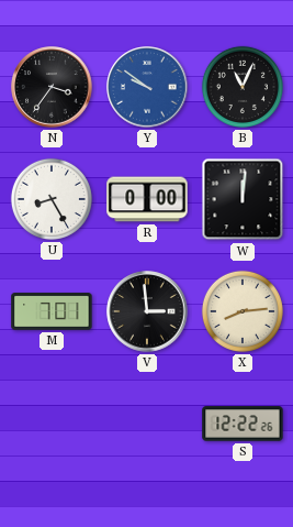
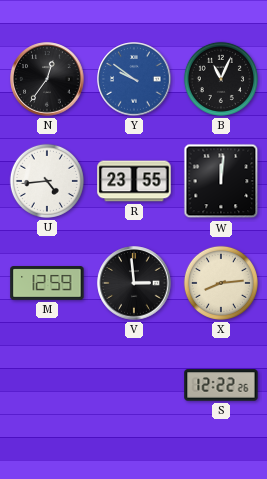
N: 3:36 -> 12:36 (47, 79)
U: 8:25 -> 4:44 (47, 181)
R: 0:00 -> 23:55 (134, 181)
M: 7:01 -> 12:59 (47, 283)
